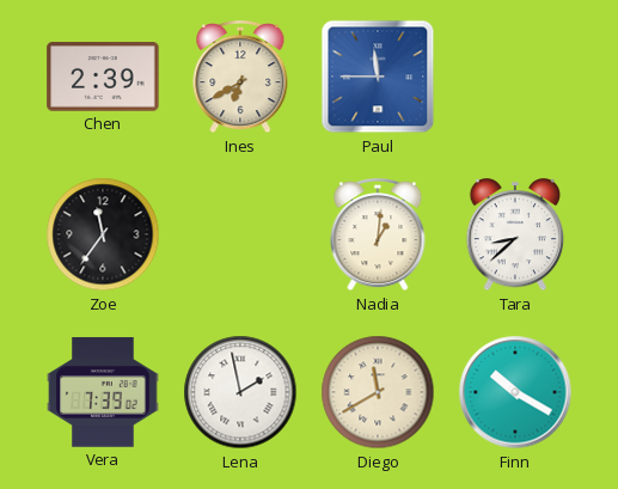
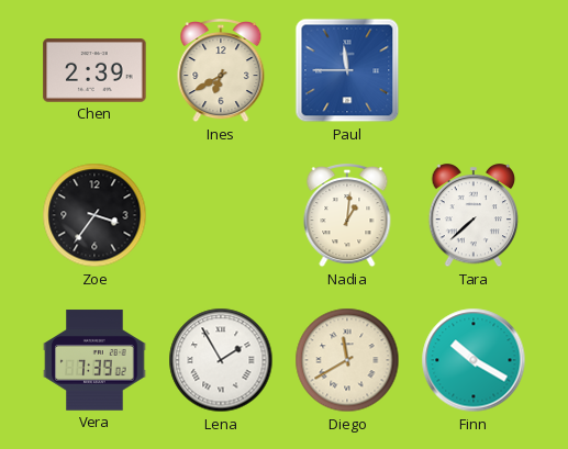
Zoe: 11:36 -> 3:36 (94, 215)
Tara: 8:38 -> 7:38 (474, 216)
Lena: 1:58 -> 1:55 (221, 360)
